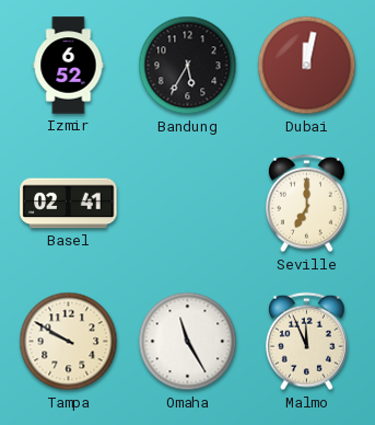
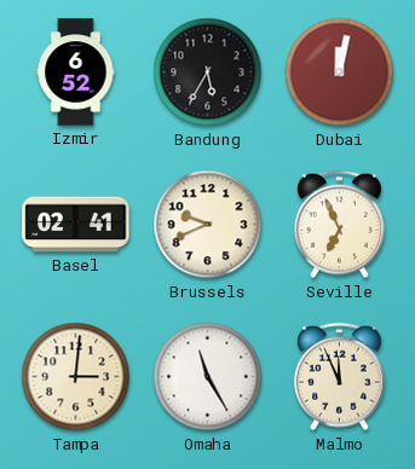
Brussels: none -> 9:41 (208, 225)
Seville: 7:00 -> 6:56 (339, 225)
Tampa: 9:50 -> 3:01 (76, 377)
